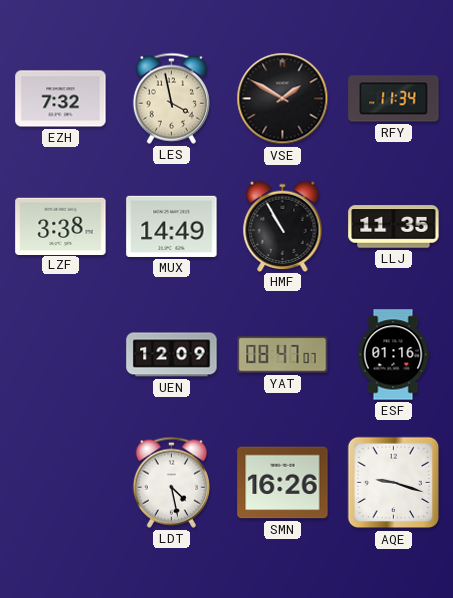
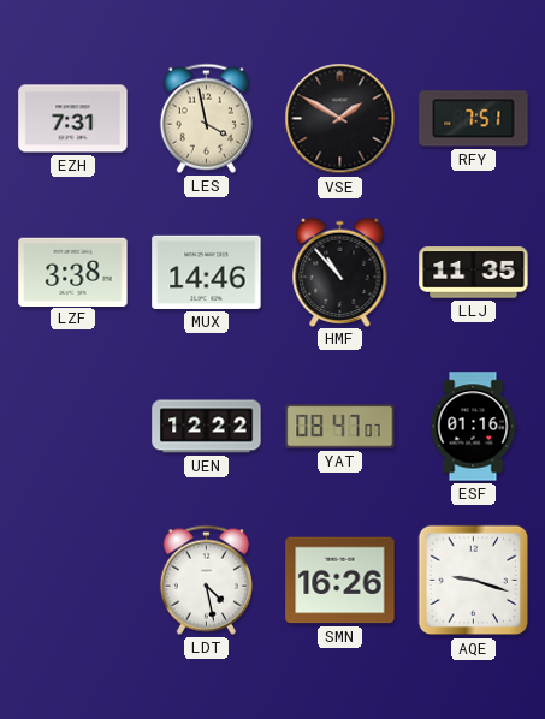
EZH: 7:32 -> 7:31 (73, 119)
RFY: 11:34 -> 7:51 (474, 119)
MUX: 14:49 -> 14:46 (207, 272)
HMF: 10:55 -> 10:53 (340, 272)
UEN: 12:09 -> 12:22 (207, 427)
